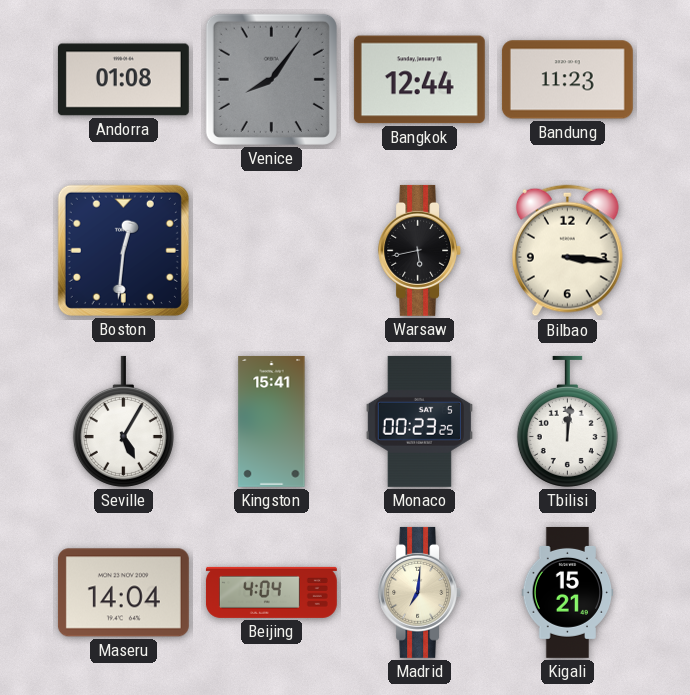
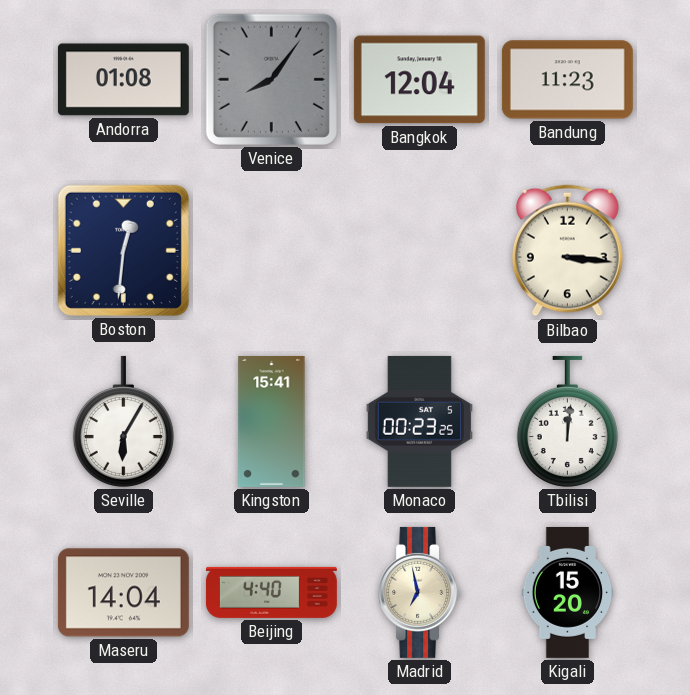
Bangkok: 12:44 -> 12:04 (419, 80)
Warsaw: 5:43 -> none (420, 250)
Seville: 5:05 -> 6:05 (123, 421)
Beijing: 4:04 -> 4:40 (271, 592)
Madrid: 7:01 -> 6:58 (420, 592)
Kigali: 15:21 -> 15:20 (568, 592)
